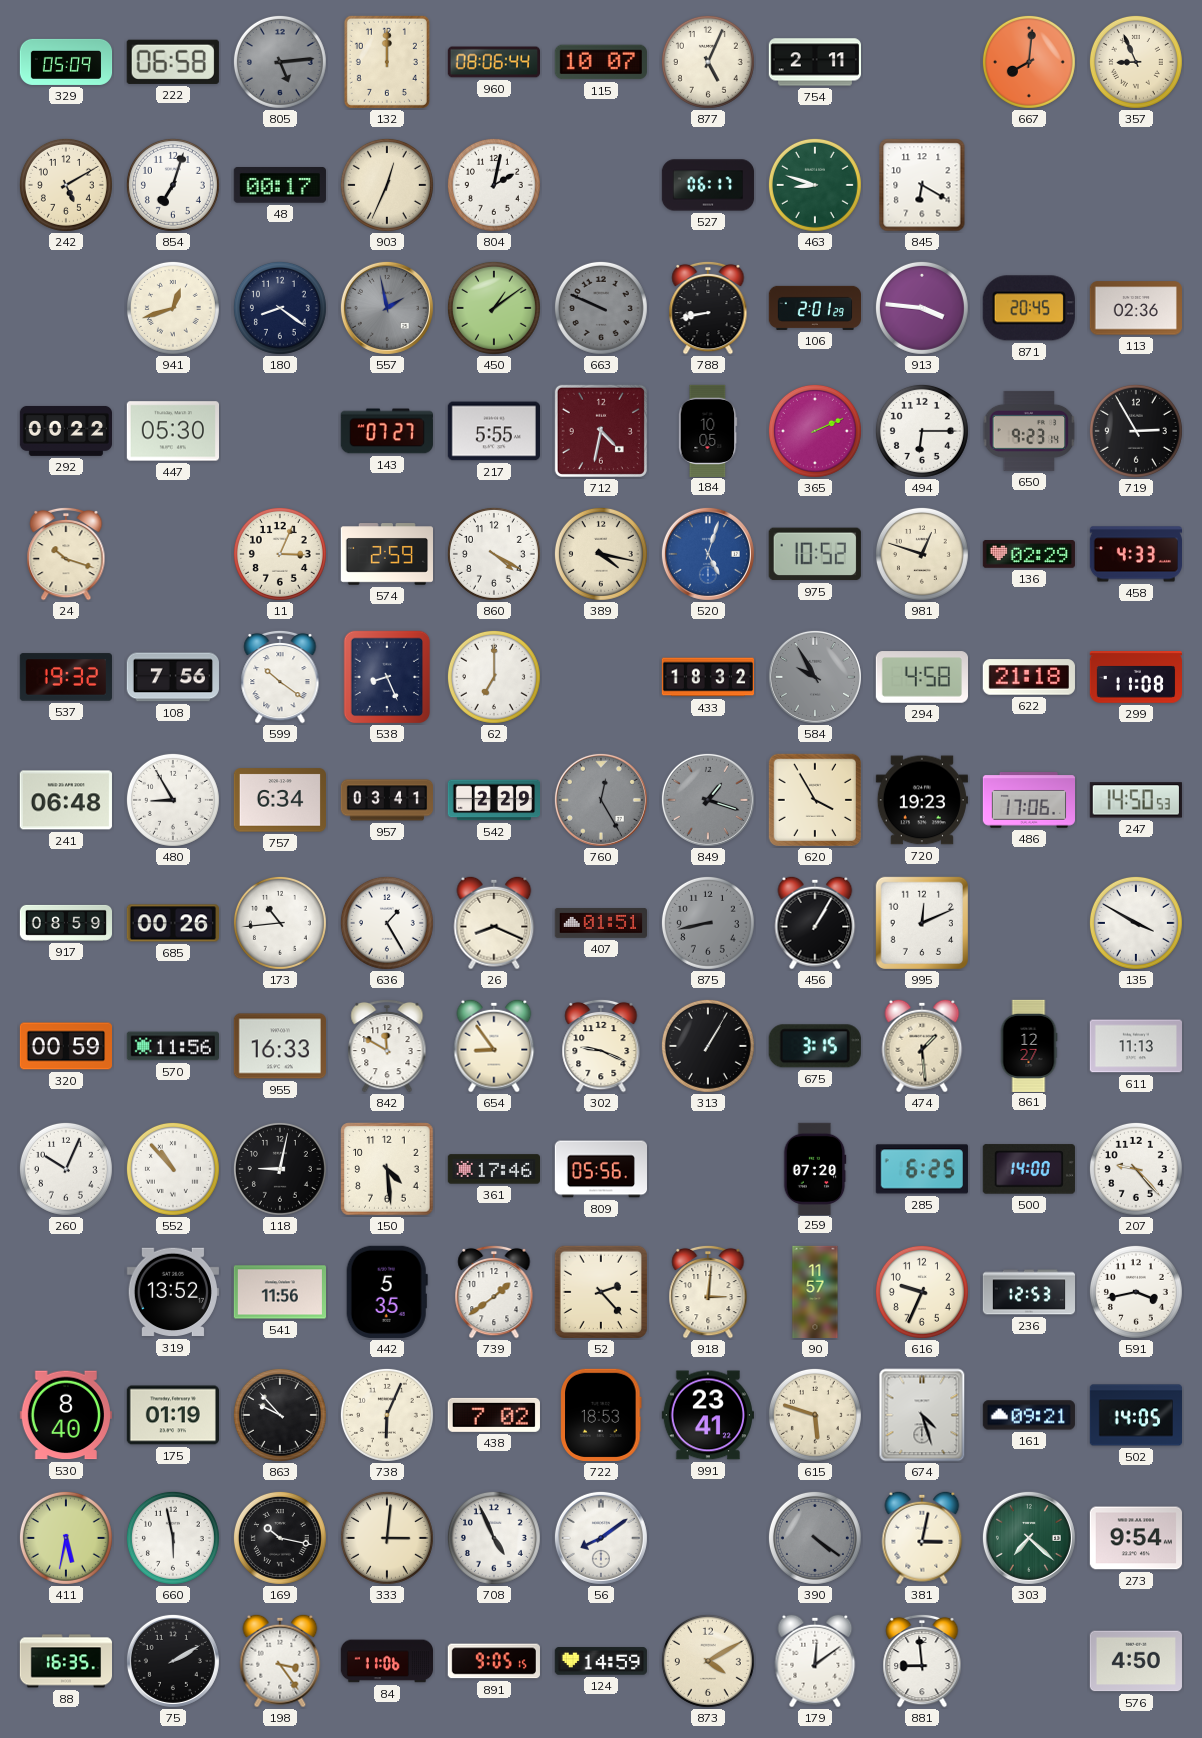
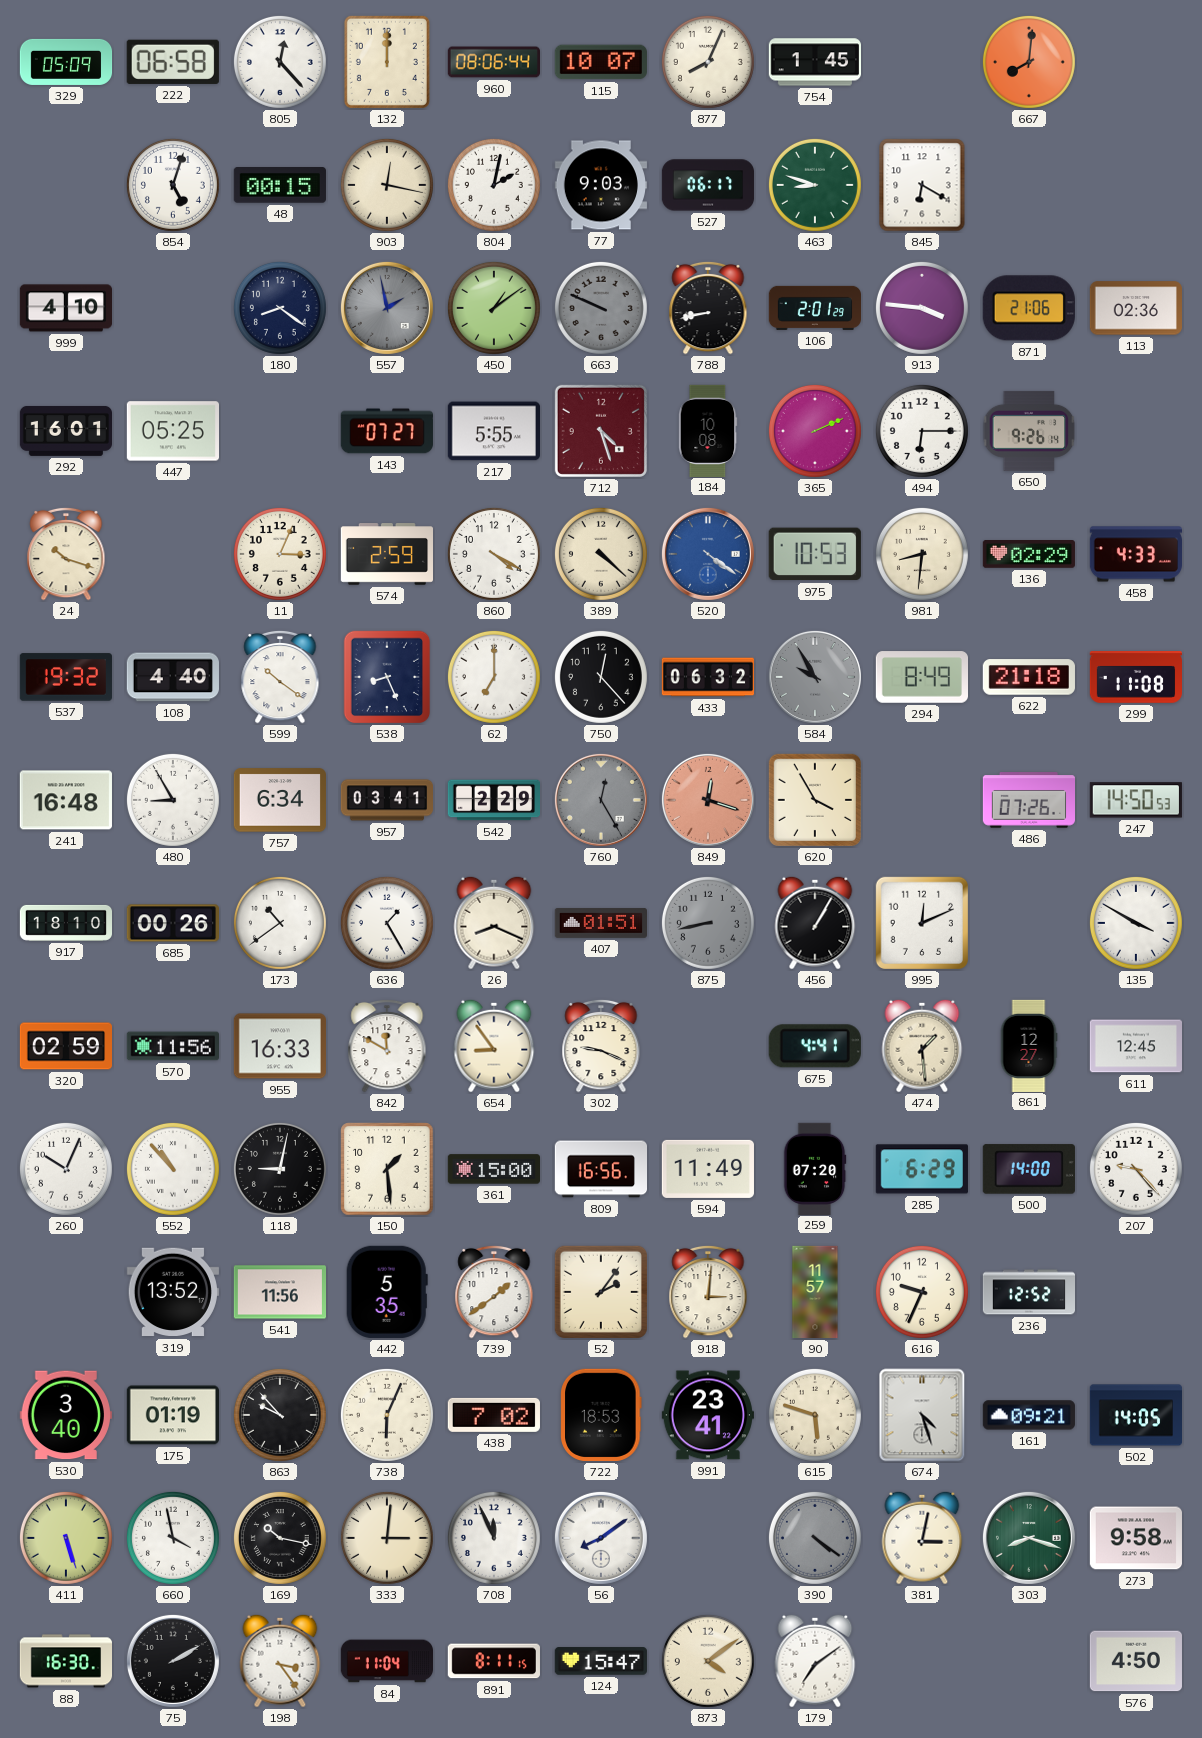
805: 5:14 -> 12:23 (280, 62)
805 dial: grey -> white (280, 62)
877: 5:04 -> 8:04 (708, 62)
754: 2:11 -> 1:45 (814, 62)
357: 8:56 -> none (1136, 62)
242: 5:10 -> none (66, 185)
854: 7:03 -> 5:03 (173, 185)
48: 00:17 -> 00:15 (280, 185)
903: 12:34 -> 12:17 (387, 185)
77: none -> 9:03 (600, 185)
999: none -> 4:10 (65, 308)
941: 12:42 -> none (173, 308)
871: 20:45 -> 21:06 (1029, 308)
292: 00:22 -> 16:01 (65, 431)
447: 05:30 -> 05:25 (172, 431)
712: 4:32 -> 4:27 (601, 431)
184: 10:05 -> 10:08 (708, 430)
650: 9:23 -> 9:26 (1029, 431)
719: 2:55 -> none (1136, 431)
389: 4:17 -> 4:22 (601, 554)
520: 5:03 -> 4:21 (708, 554)
975: 10:52 -> 10:53 (815, 554)
981: 12:48 -> 8:31 (922, 554)
108: 7:56 -> 4:40 (173, 677)
750: none -> 12:23 (601, 677)
433: 18:32 -> 06:32 (707, 677)
294: 4:58 -> 8:49 (921, 677)
241: 06:48 -> 16:48 (66, 800)
849: 1:18 -> 12:18 (708, 800)
849 dial: grey -> salmon (708, 800)
720: 19:23 -> none (922, 800)
486: 17:06 -> 07:26 (1029, 800)
917: 08:59 -> 18:10 (66, 923)
173: 10:44 -> 10:39 (280, 923)
320: 00:59 -> 02:59 (65, 1046)
313: 1:05 -> none (708, 1046)
675: 3:15 -> 4:41 (815, 1046)
611: 11:13 -> 12:45 (1135, 1046)
150: 4:29 -> 1:29 (387, 1169)
361: 17:46 -> 15:00 (493, 1169)
809: 05:56 -> 16:56 (600, 1169)
594: none -> 11:49 (708, 1169)
285: 6:25 -> 6:29 (922, 1169)
52: 2:23 -> 2:06 (601, 1292)
236: 12:53 -> 12:52 (1028, 1292)
591: 3:43 -> none (1136, 1292)
530: 8:40 -> 3:40 (66, 1415)
411: 5:32 -> 5:27 (66, 1538)
660: 5:58 -> 3:58 (173, 1538)
708: 4:56 -> 11:56 (494, 1538)
303: 7:22 -> 8:18 (1029, 1538)
273: 9:54 -> 9:58 (1136, 1538)
88: 16:35 -> 16:30 (65, 1661)
84: 11:06 -> 11:04 (386, 1661)
891: 9:05 -> 8:11 (494, 1661)
124: 14:59 -> 15:47 (601, 1661)
873: 4:10 -> 4:09 (708, 1661)
179: 12:09 -> 7:09 (815, 1661)
881: 8:59 -> none (922, 1661)
